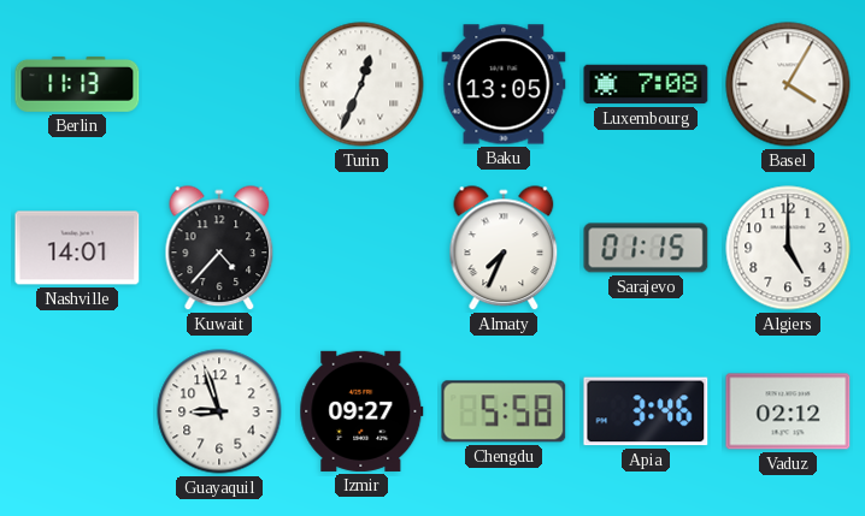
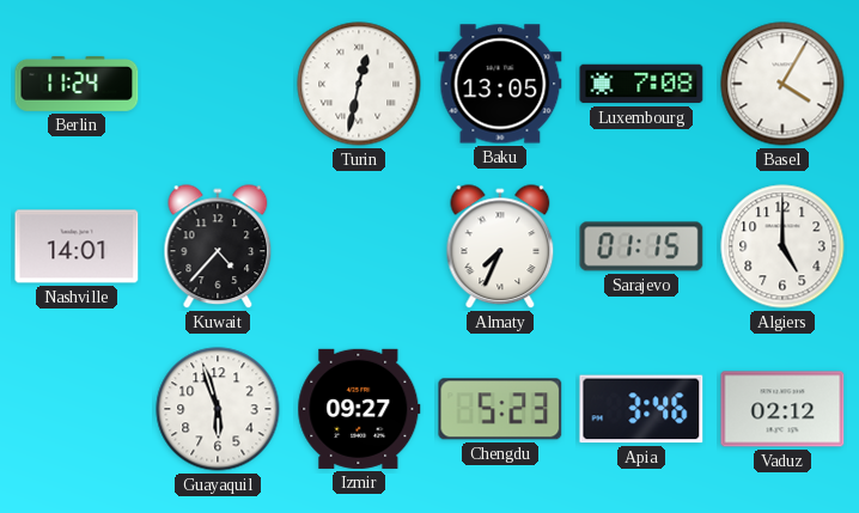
Berlin: 11:13 -> 11:24 (77, 84)
Turin: 12:34 -> 12:32 (359, 84)
Guayaquil: 8:57 -> 5:57 (218, 409)
Chengdu: 5:58 -> 5:23 (500, 409)
